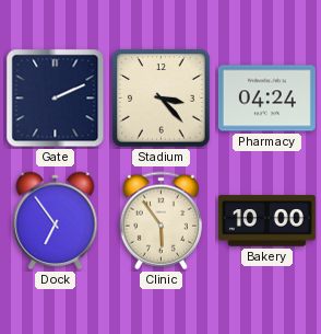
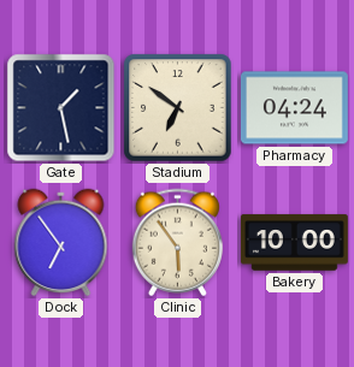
Gate: 2:11 -> 1:28 (61, 108)
Stadium: 3:23 -> 6:51 (178, 108)
